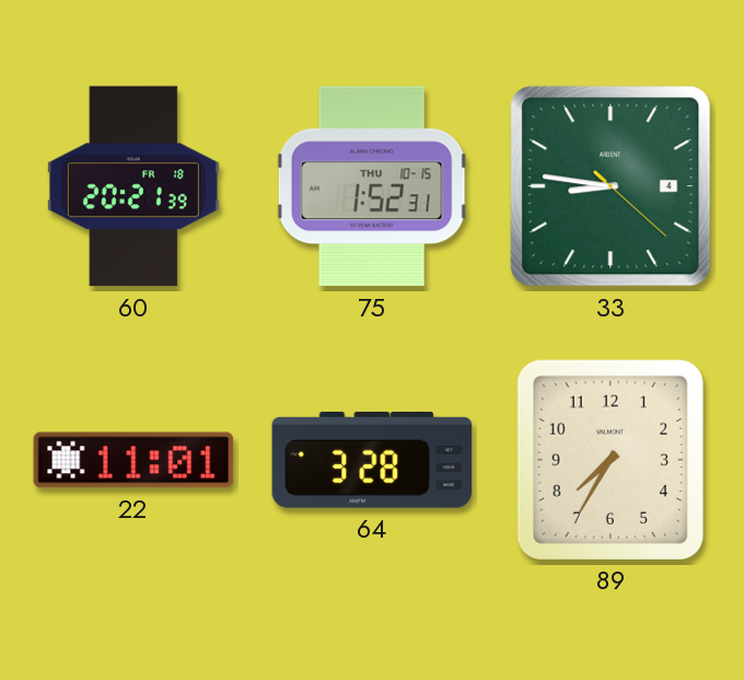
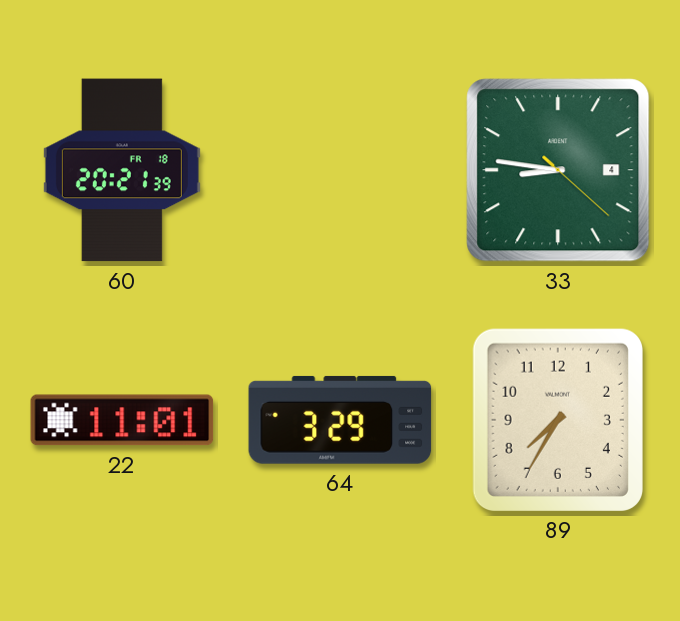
75: 1:52 -> none (372, 186)
64: 3:28 -> 3:29 (340, 420)
